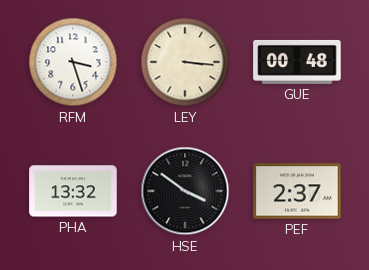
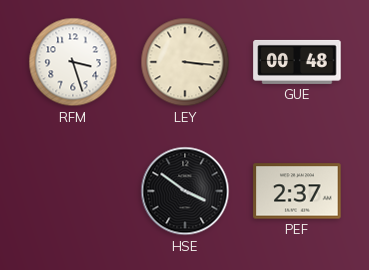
PHA: 13:32 -> none (73, 191)
